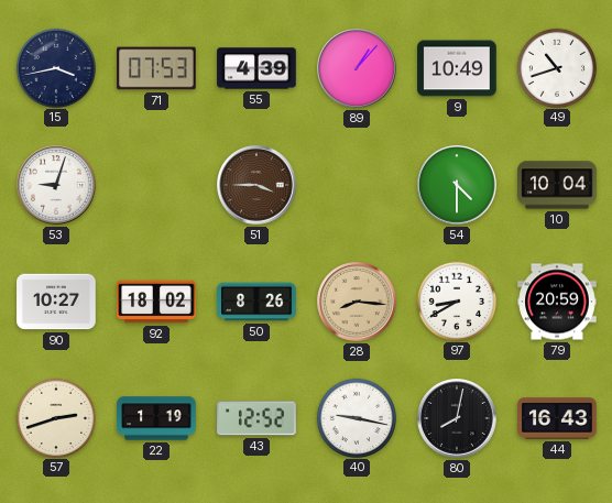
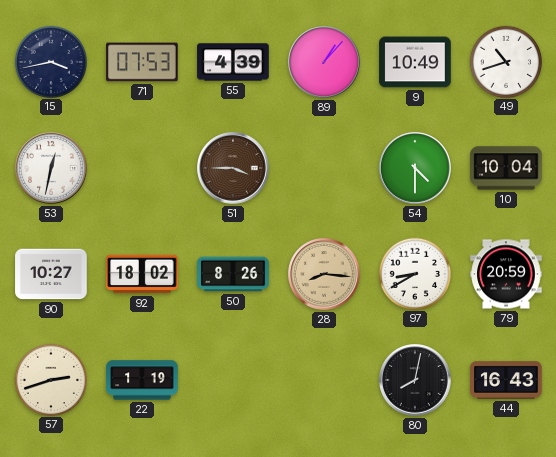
53: 9:03 -> 12:32 (51, 168)
43: 12:52 -> none (256, 418)
40: 9:17 -> none (356, 417)
